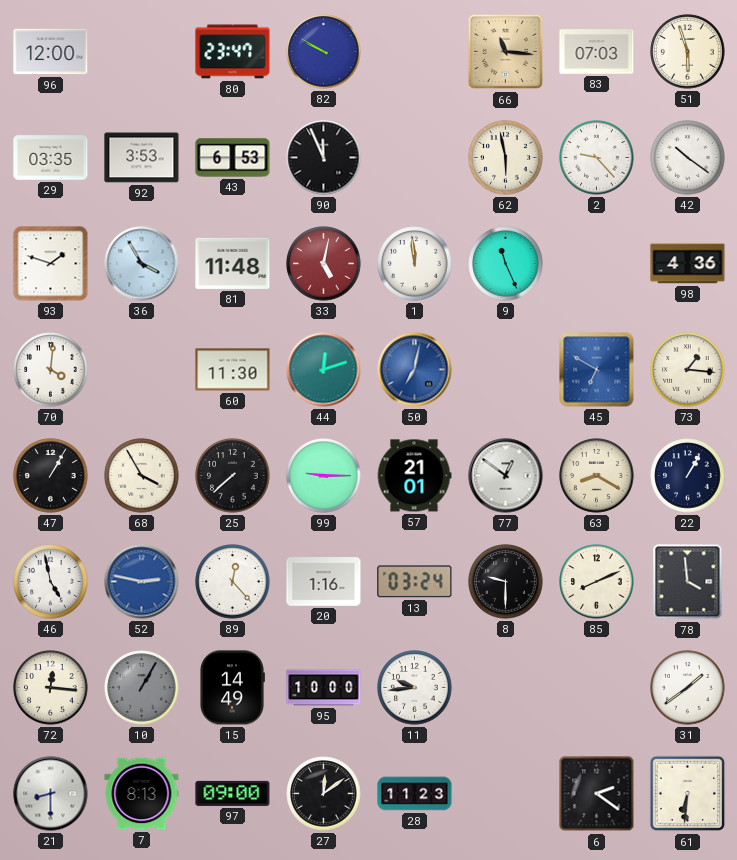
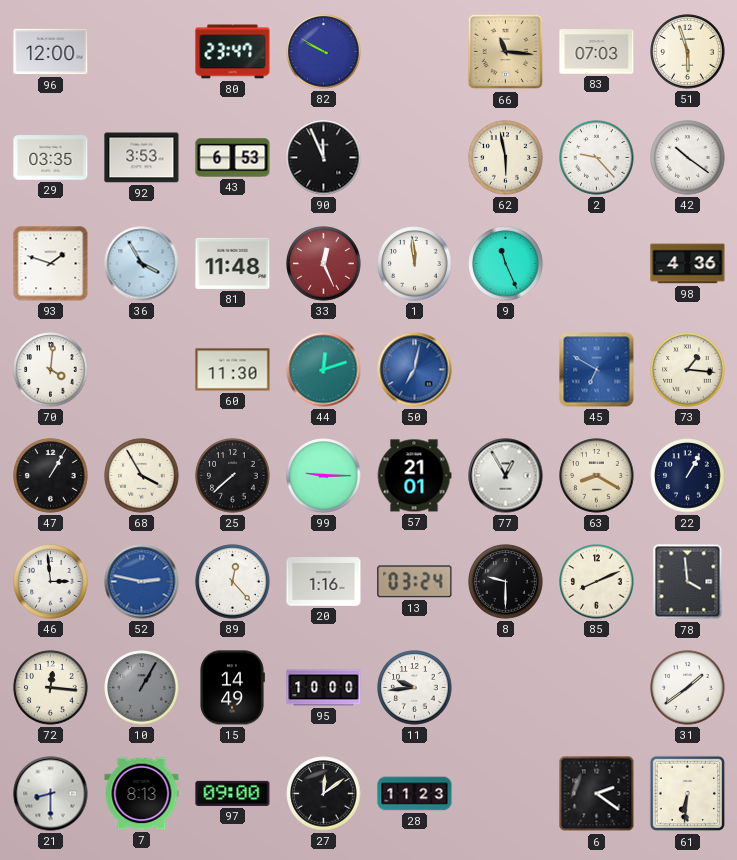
33: 5:02 -> 12:26 (324, 264)
77: 12:51 -> 12:55 (506, 476)
46: 4:58 -> 2:59 (51, 582)
